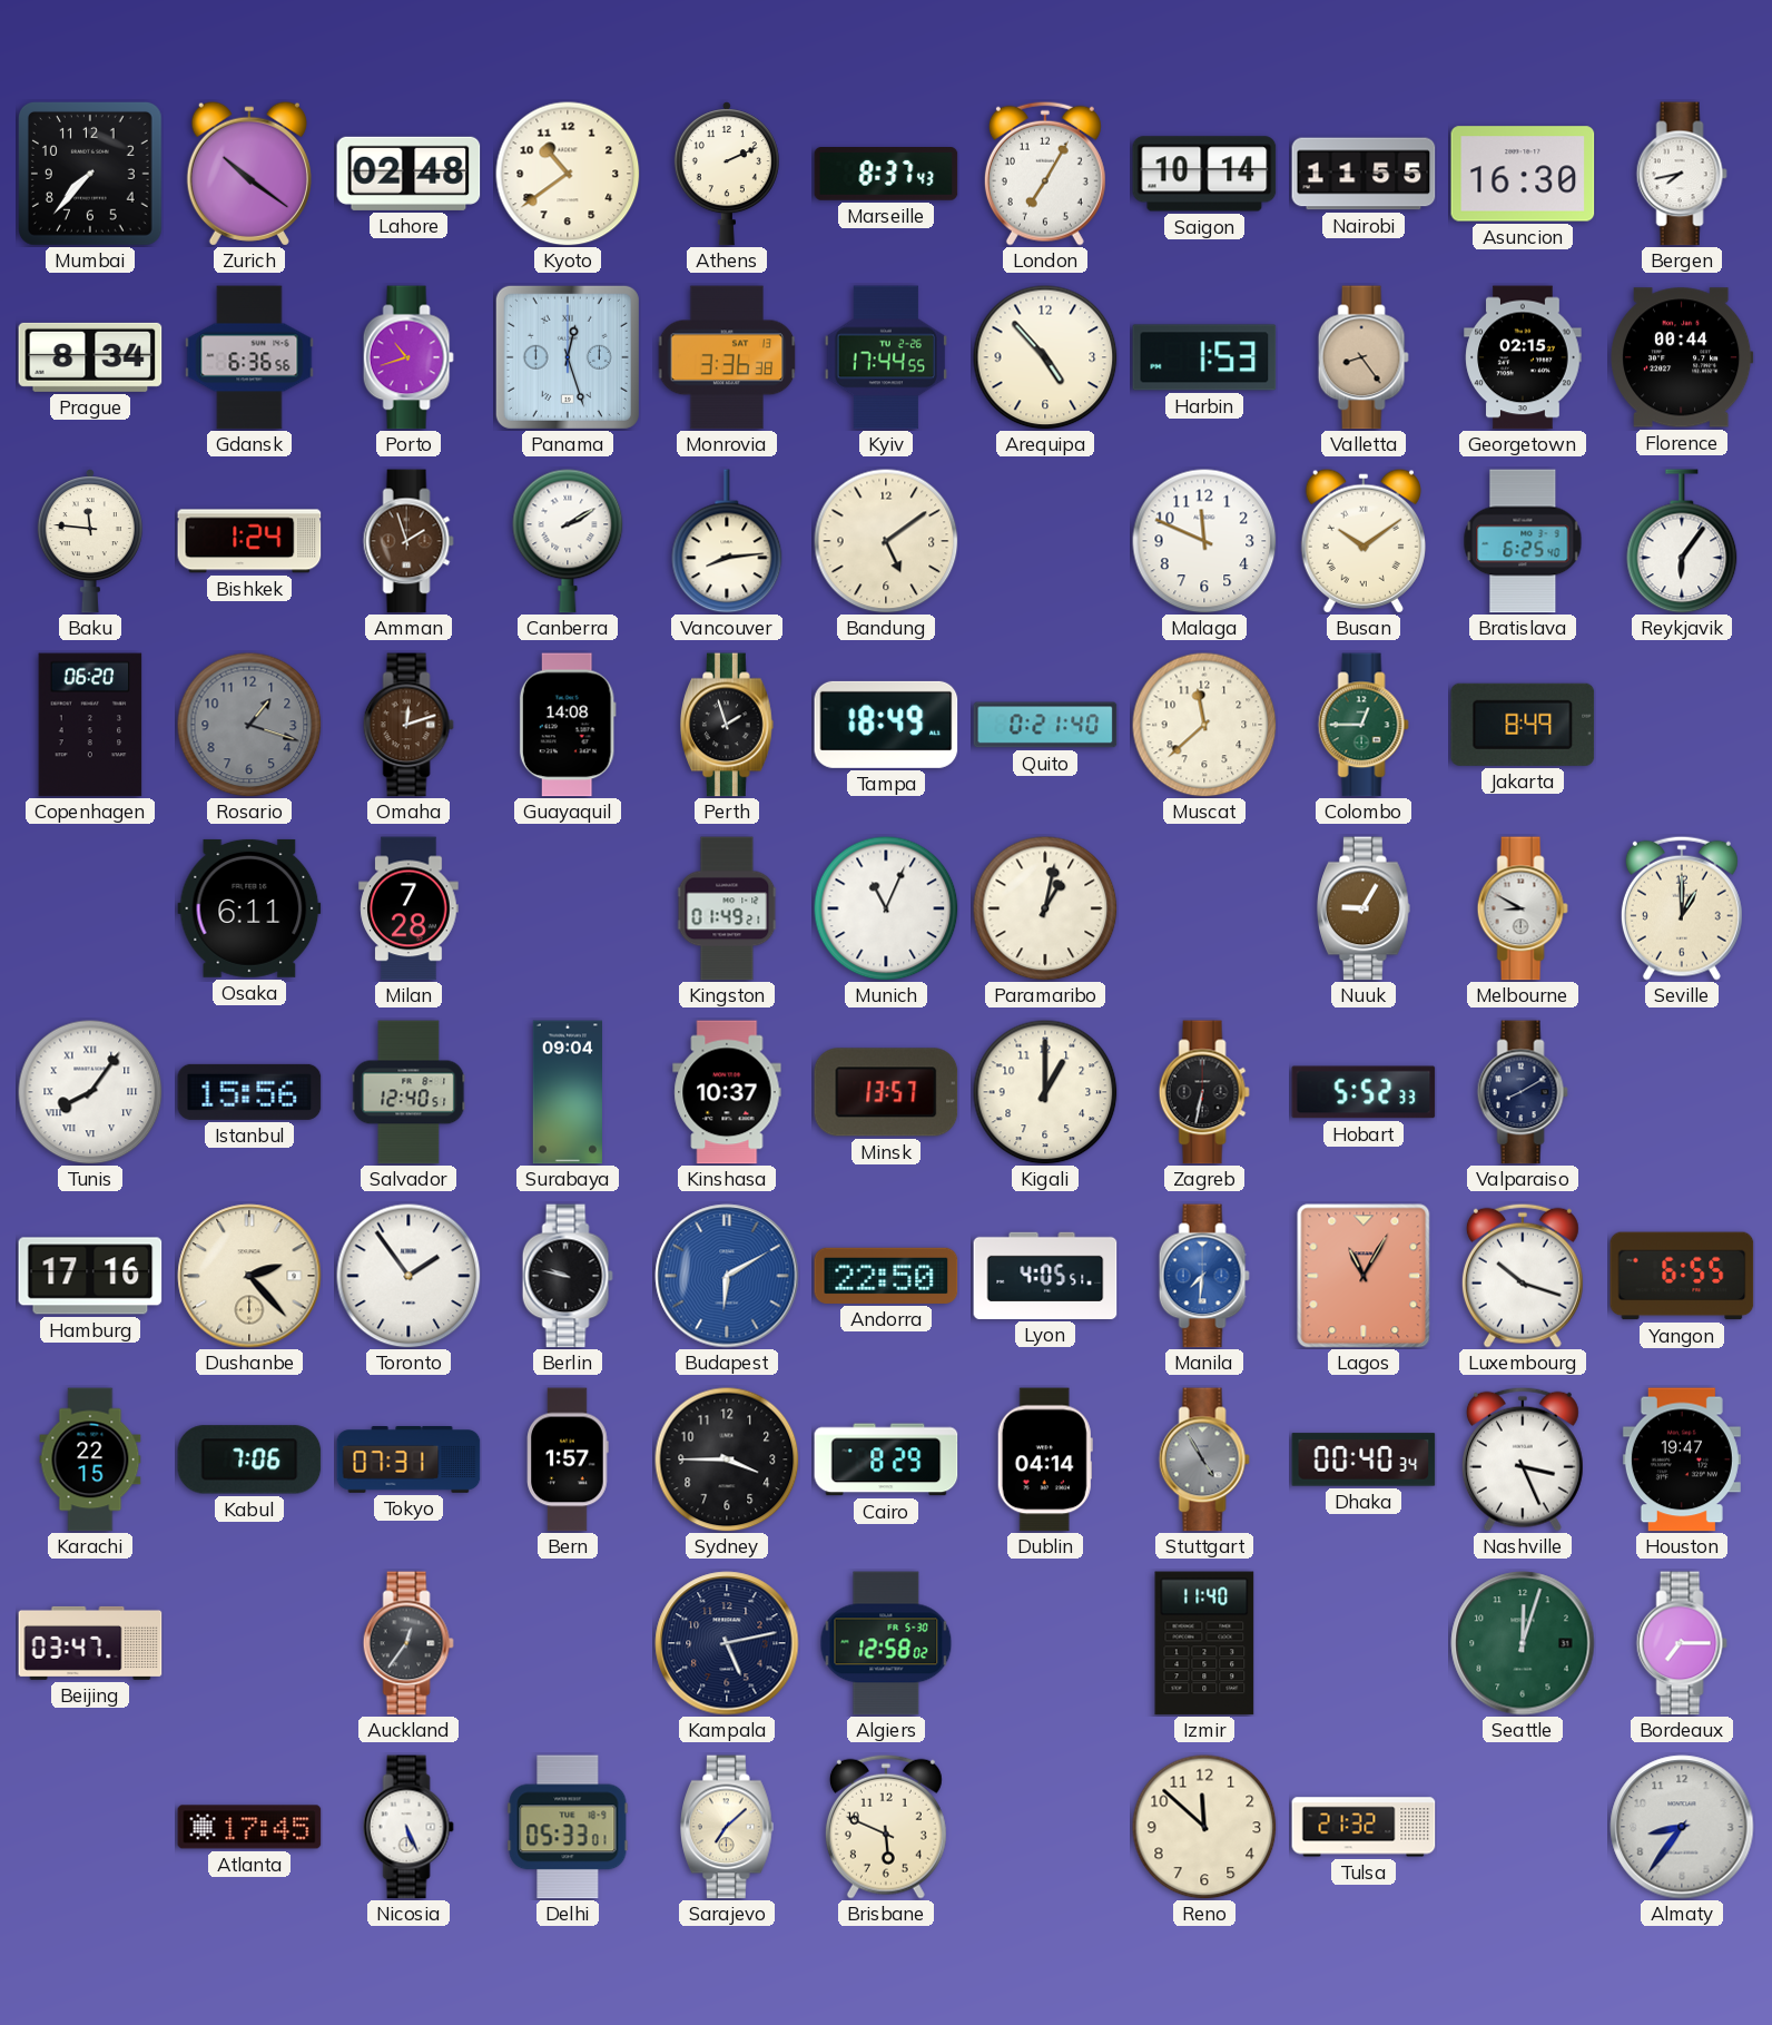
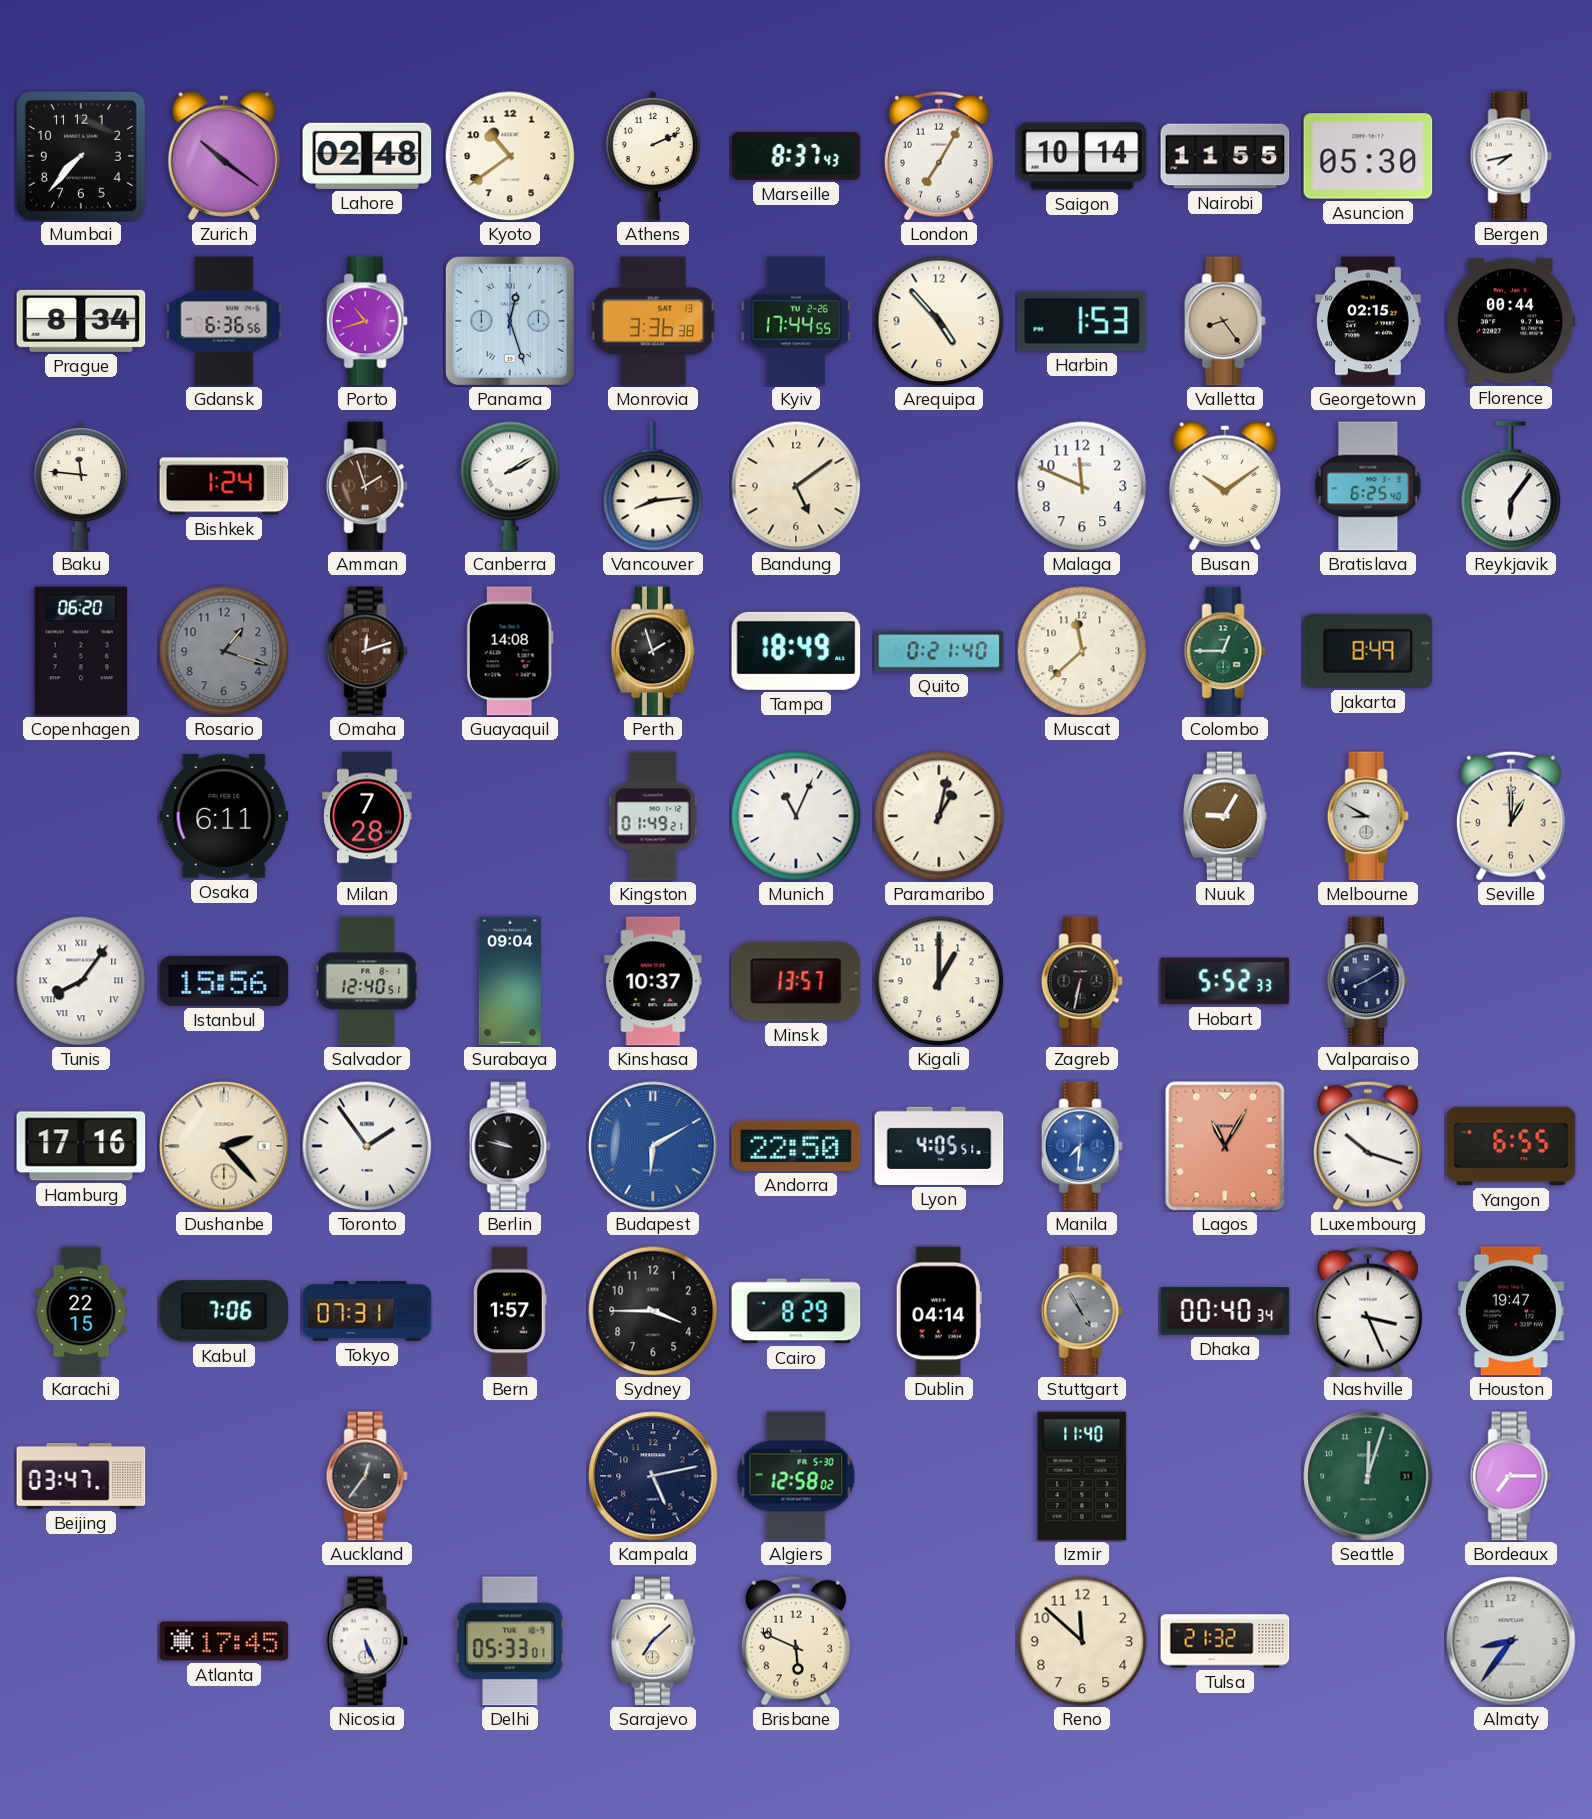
Asuncion: 16:30 -> 05:30 (1368, 156)
